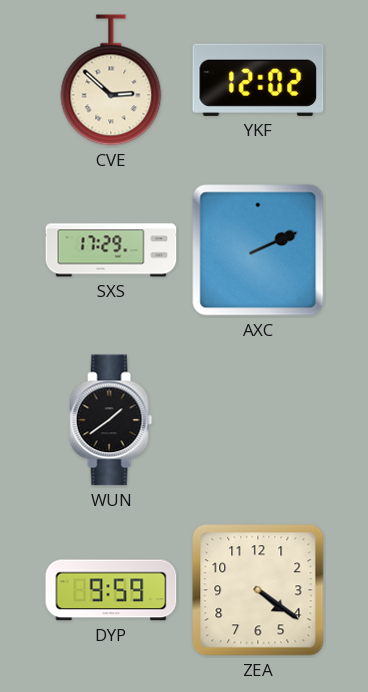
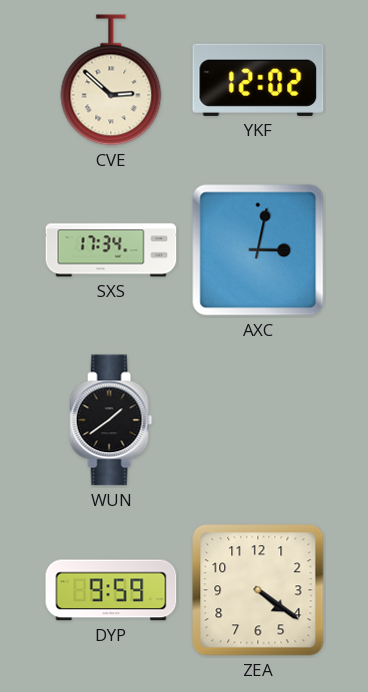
SXS: 17:29 -> 17:34 (111, 250)
AXC: 2:11 -> 3:02 (258, 250)
